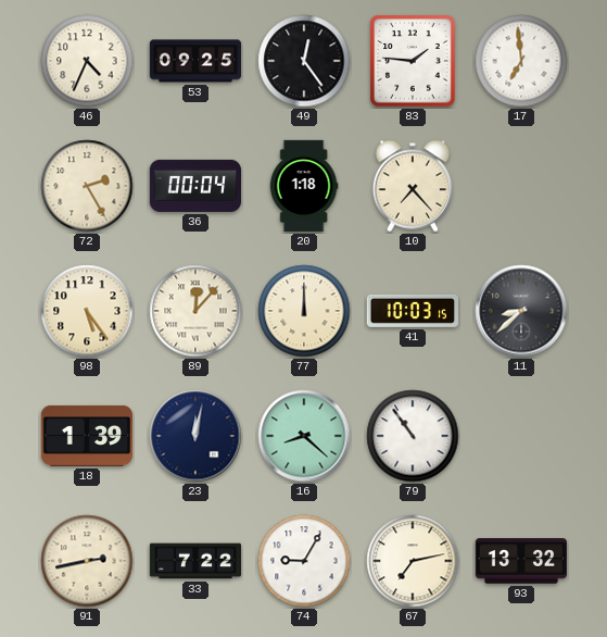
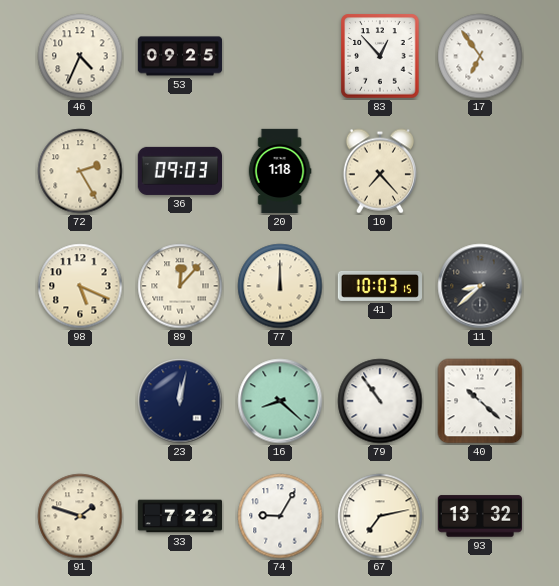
49: 12:24 -> none (304, 61)
83: 1:46 -> 12:53 (380, 56)
17: 6:59 -> 6:54 (480, 56)
36: 00:04 -> 09:03 (179, 171)
98: 5:24 -> 5:19 (80, 286)
18: 1:39 -> none (86, 436)
40: none -> 10:22 (480, 401)
91: 2:43 -> 1:48 (80, 516)
